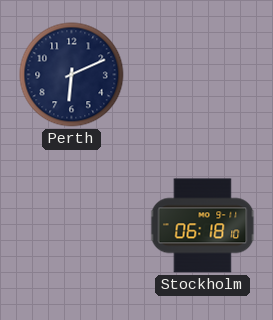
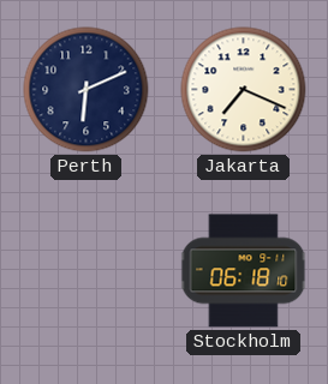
Jakarta: none -> 7:19 (244, 90)
